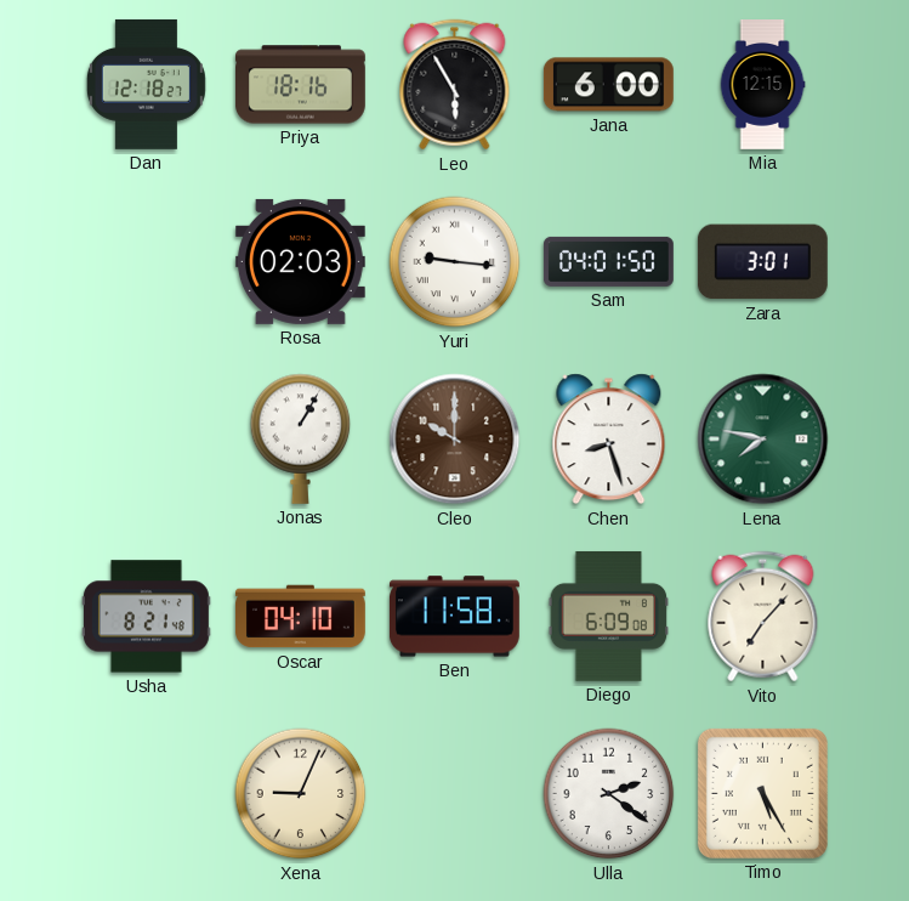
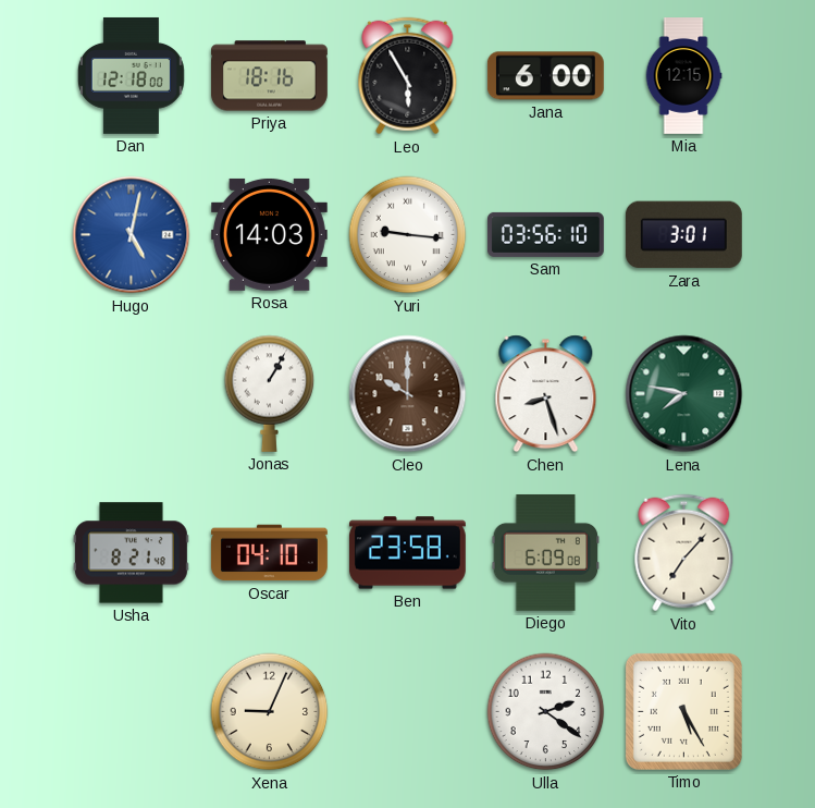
Dan: 12:18:27 -> 12:18:00 (131, 75)
Hugo: none -> 5:02 (132, 235)
Rosa: 02:03 -> 14:03 (269, 234)
Sam: 04:01 -> 03:56 (545, 234)
Ben: 11:58 -> 23:58 (407, 553)
